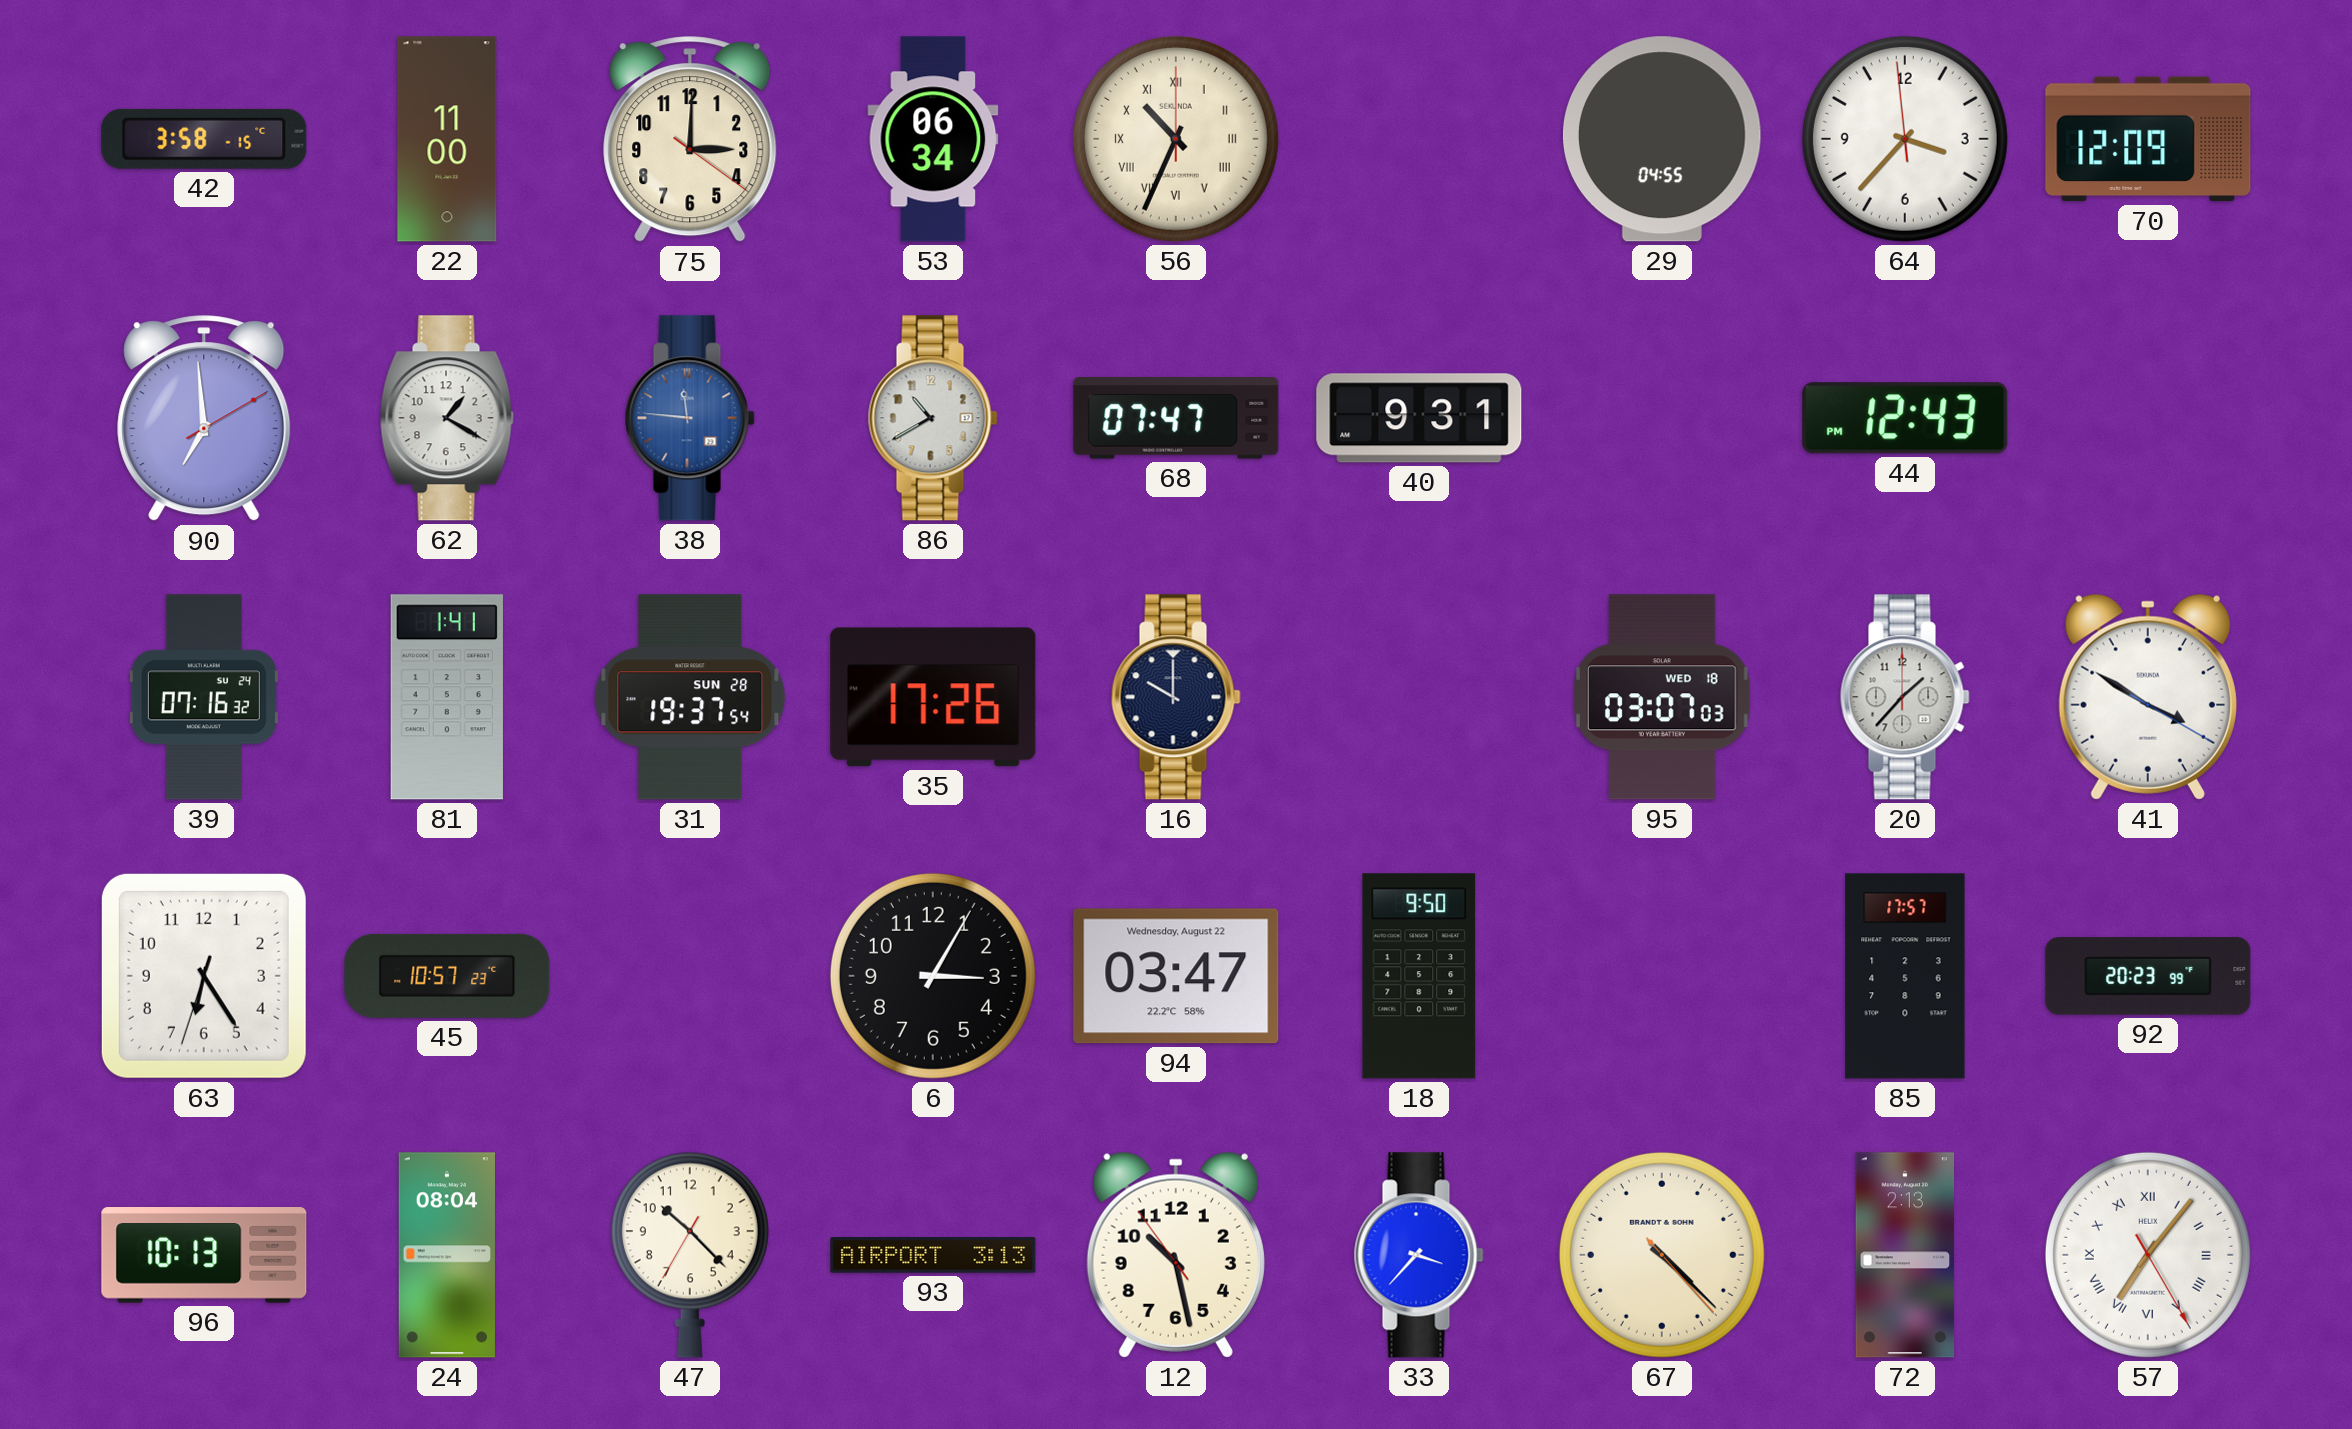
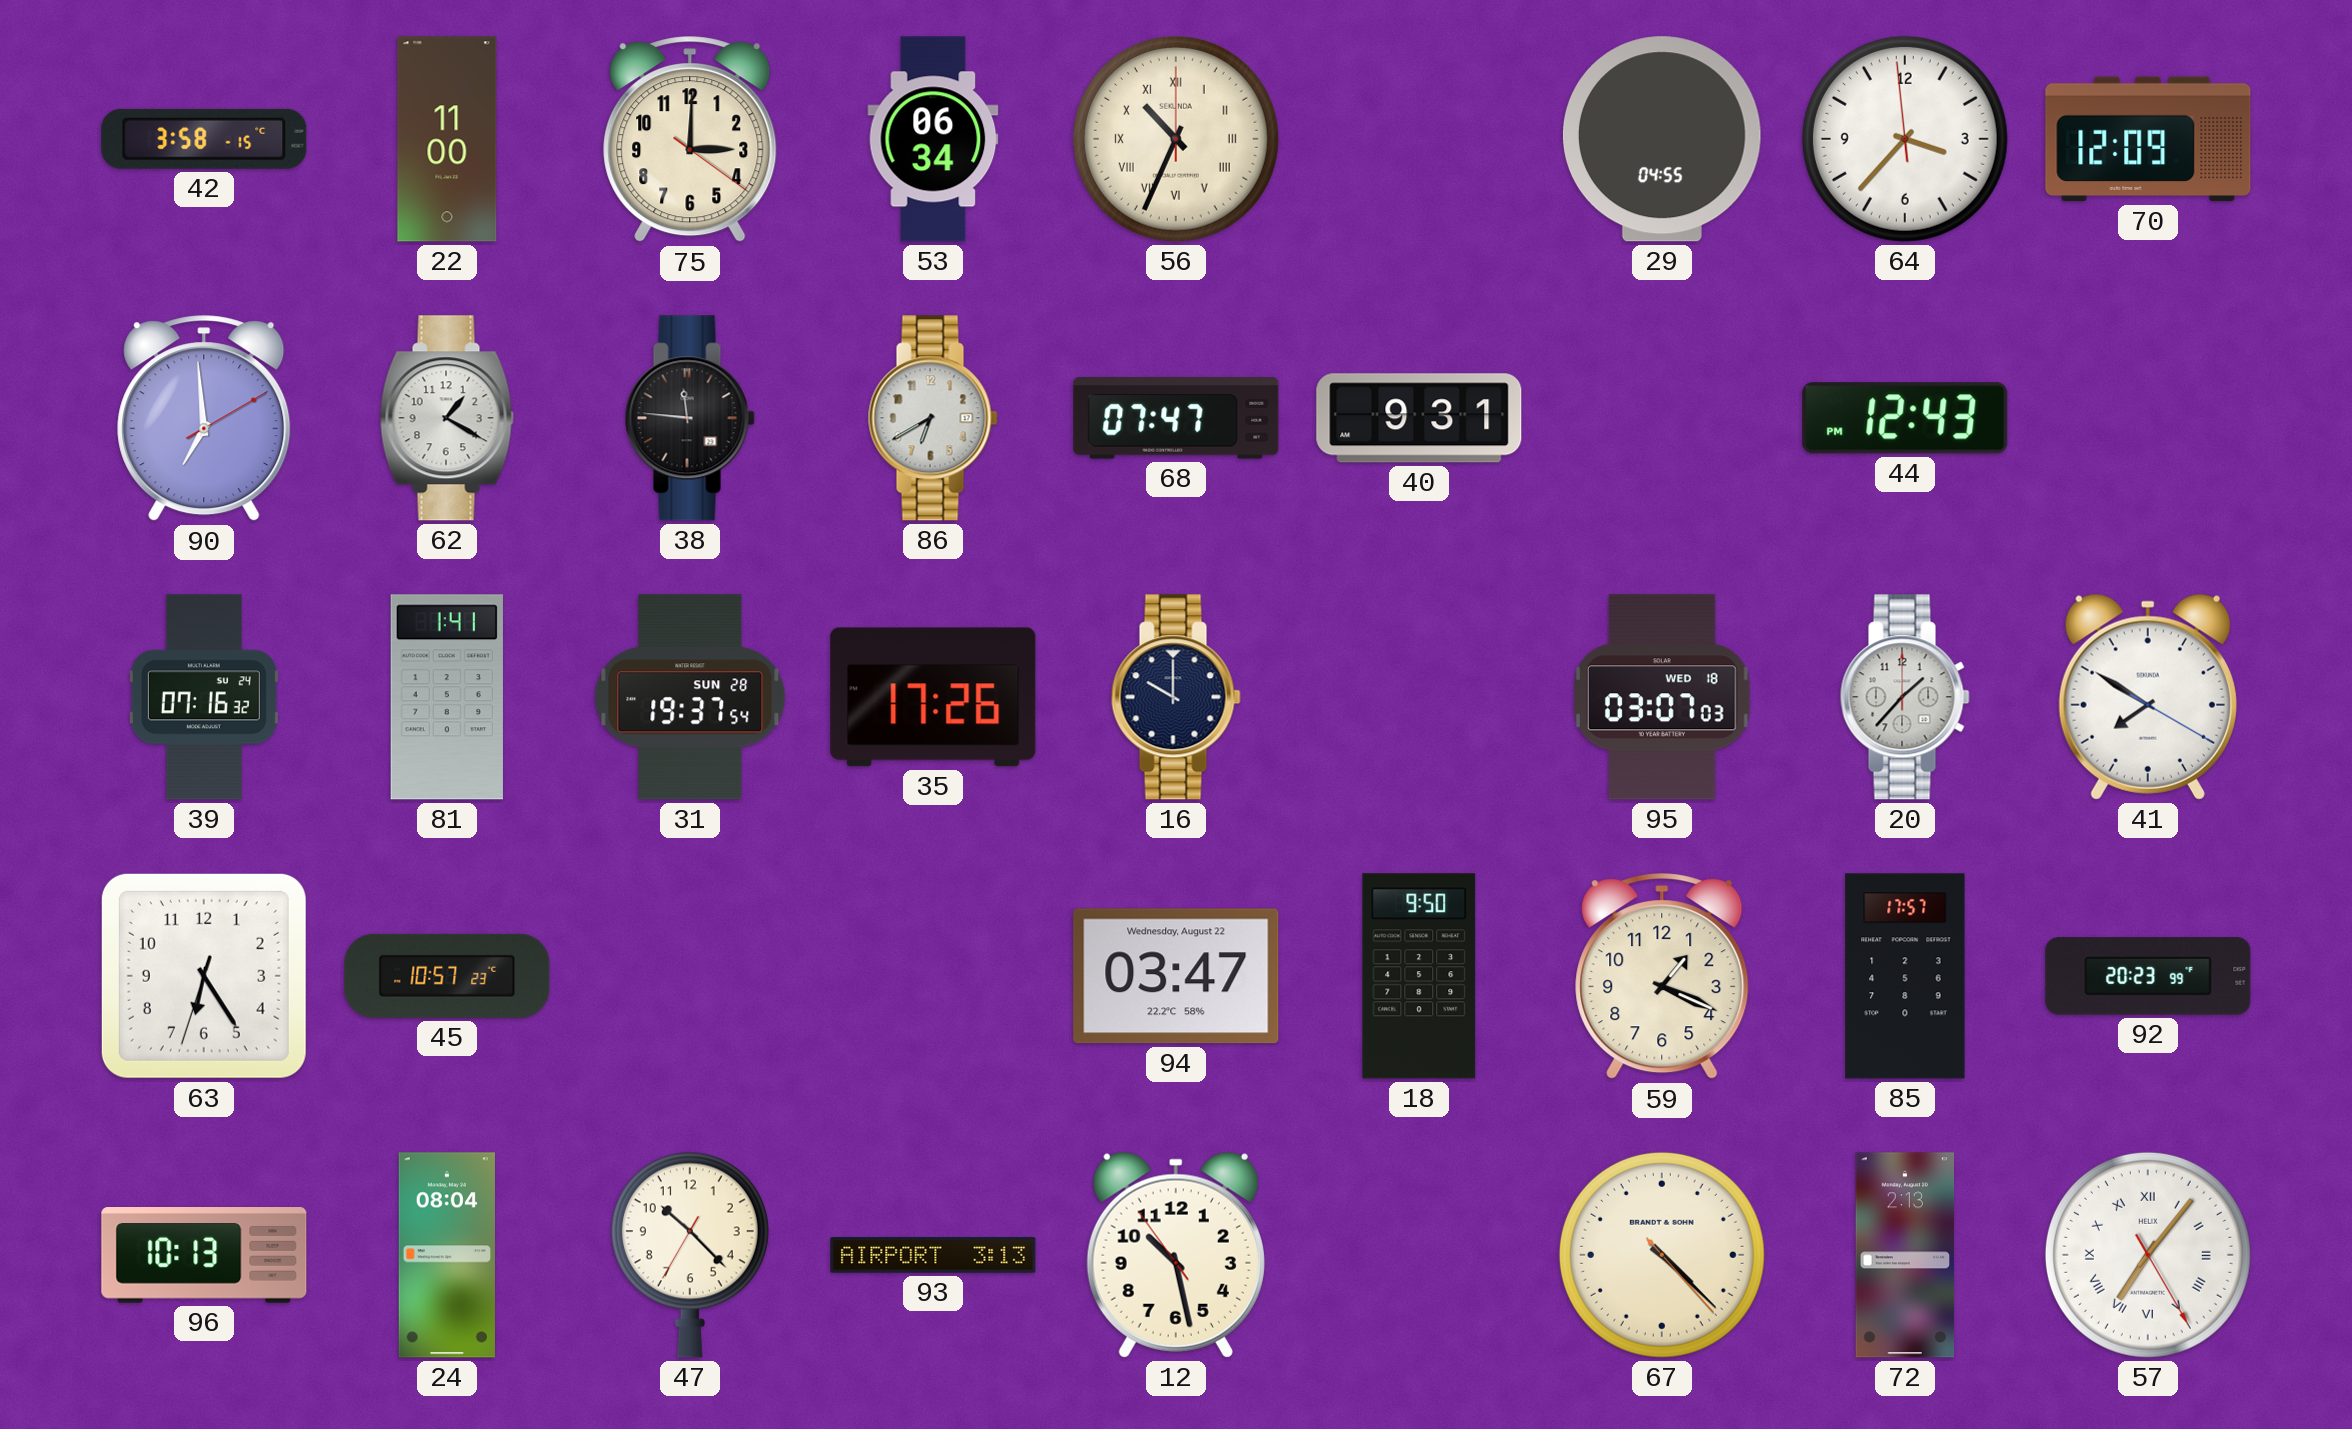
38 dial: blue -> black (690, 418)
86: 10:40 -> 6:40 (933, 418)
41: 3:50 -> 7:50 (2148, 697)
6: 3:05 -> none (933, 976)
59: none -> 1:19 (1662, 977)
33: 3:37 -> none (1419, 1255)
